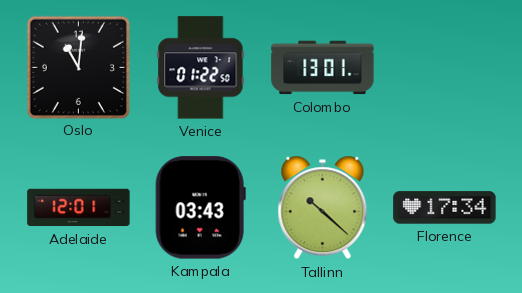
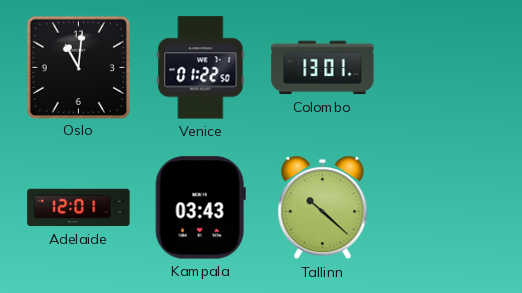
Florence: 17:34 -> none (445, 208)
